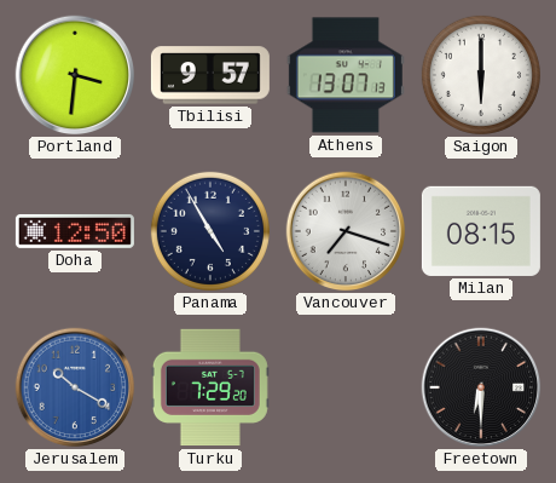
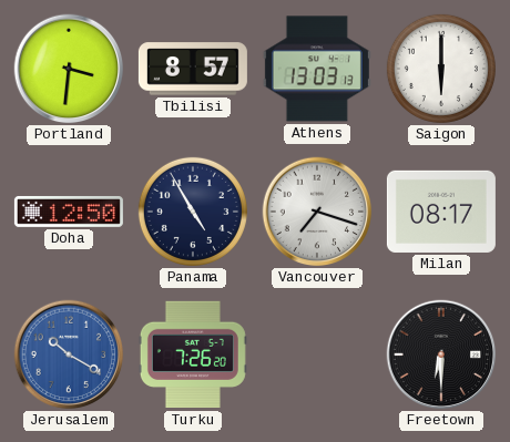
Tbilisi: 9:57 -> 8:57 (193, 69)
Athens: 13:07 -> 13:03 (317, 69)
Milan: 08:15 -> 08:17 (441, 212)
Turku: 7:29 -> 7:26 (193, 354)
